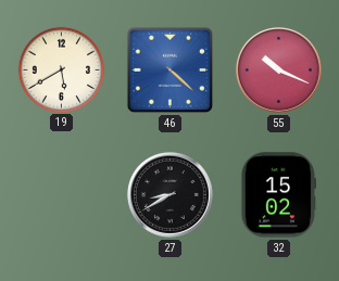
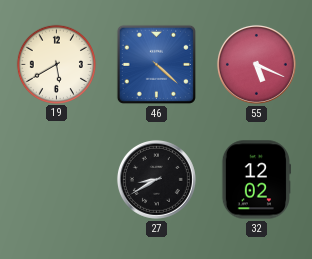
55: 10:19 -> 5:19 (256, 64)
32: 15:02 -> 12:02 (256, 180)
